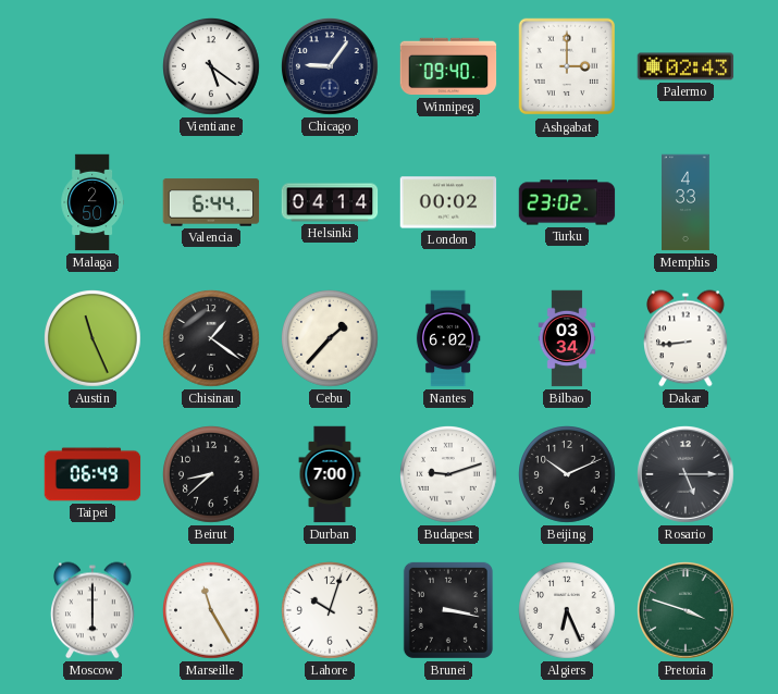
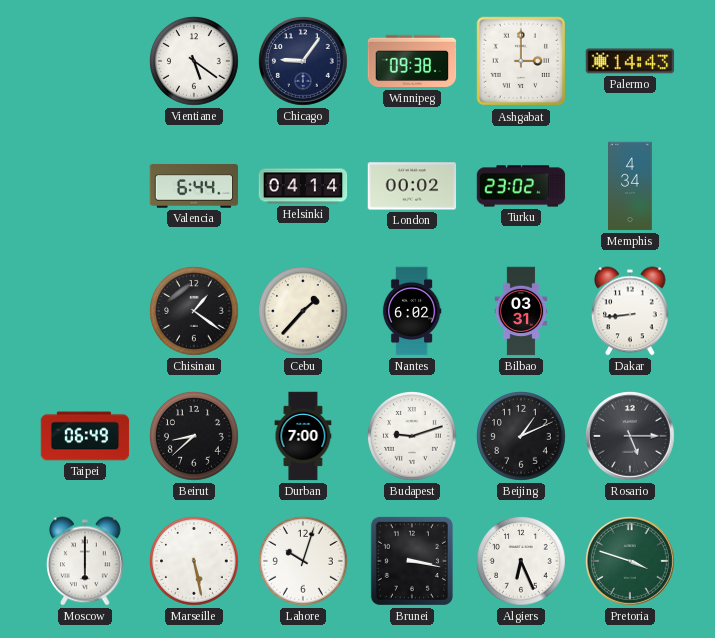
Winnipeg: 09:40 -> 09:38 (412, 61)
Palermo: 02:43 -> 14:43 (630, 61)
Malaga: 2:50 -> none (92, 202)
Memphis: 4:33 -> 4:34 (631, 186)
Austin: 11:26 -> none (94, 339)
Bilbao: 03:34 -> 03:31 (521, 311)
Beijing: 10:11 -> 1:11 (522, 437)
Marseille: 11:25 -> 5:28 (195, 562)
